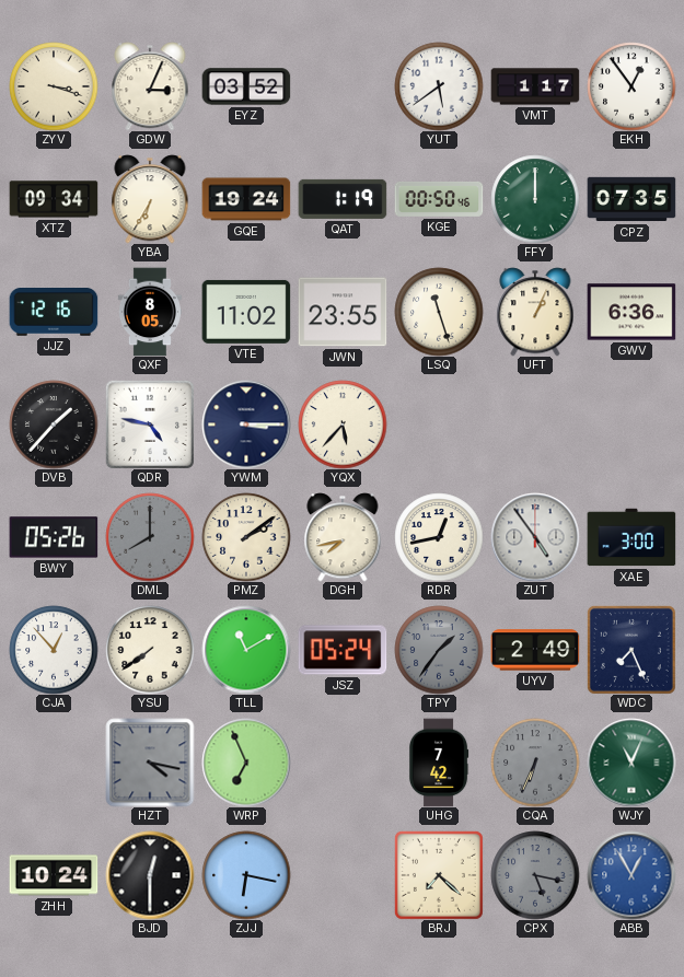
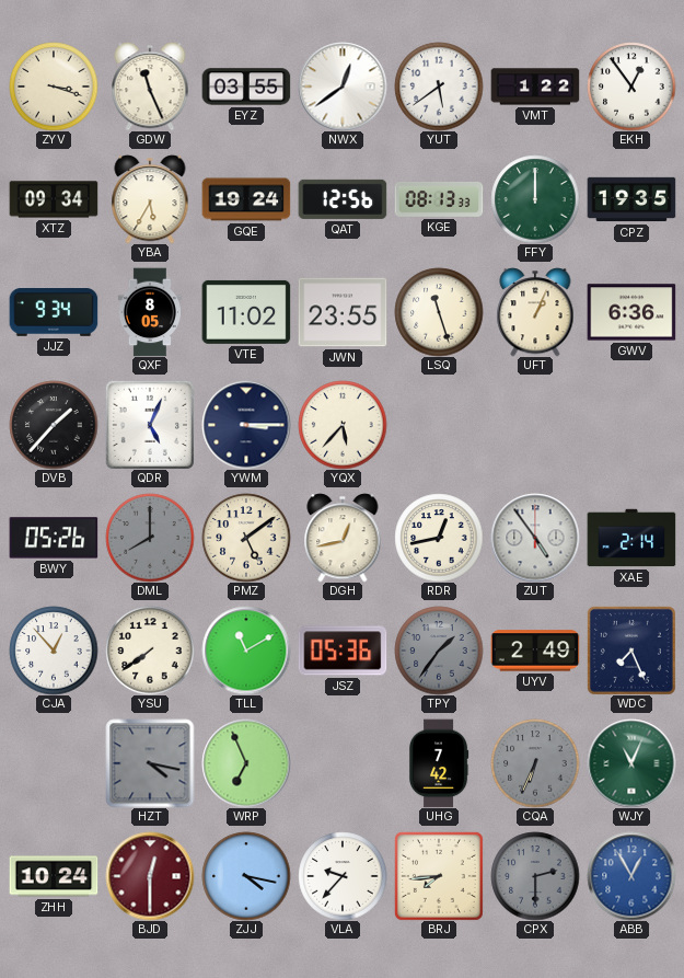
GDW: 3:04 -> 11:26 (150, 87)
EYZ: 03:52 -> 03:55 (246, 87)
NWX: none -> 12:39 (343, 87)
VMT: 1:17 -> 1:22 (535, 87)
YBA: 6:35 -> 5:35 (150, 199)
QAT: 1:19 -> 12:56 (343, 199)
KGE: 00:50 -> 08:13 (439, 199)
CPZ: 07:35 -> 19:35 (631, 199)
JJZ: 12:16 -> 9:34 (54, 313)
QDR: 4:47 -> 5:04 (150, 425)
PMZ: 2:09 -> 5:09 (246, 538)
DGH: 7:43 -> 12:43 (343, 538)
XAE: 3:00 -> 2:14 (631, 538)
JSZ: 05:24 -> 05:36 (343, 651)
BJD dial: black -> burgundy (150, 876)
ZJJ: 6:17 -> 4:17 (246, 876)
VLA: none -> 9:37 (343, 876)
BRJ: 7:22 -> 7:44 (439, 876)
CPX: 5:17 -> 2:30 (535, 876)
